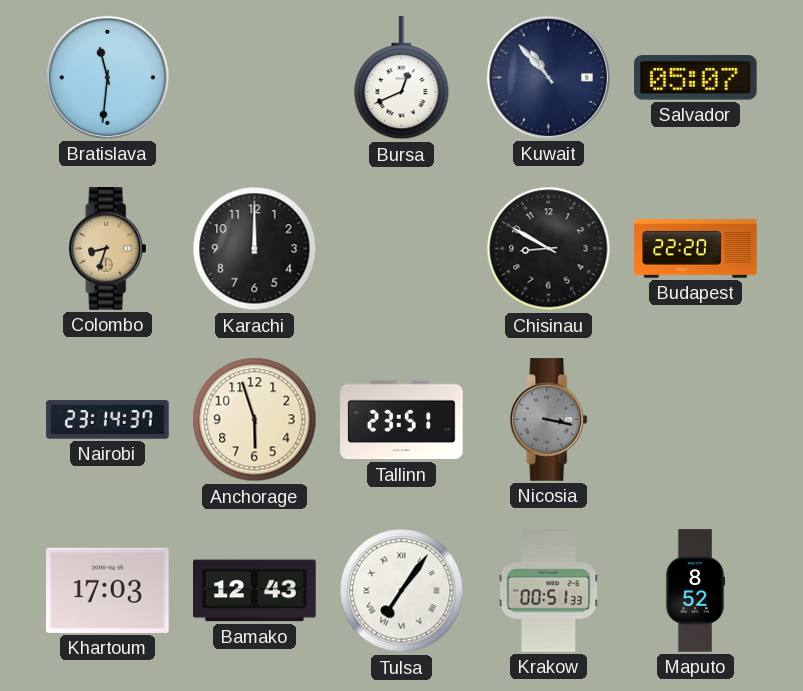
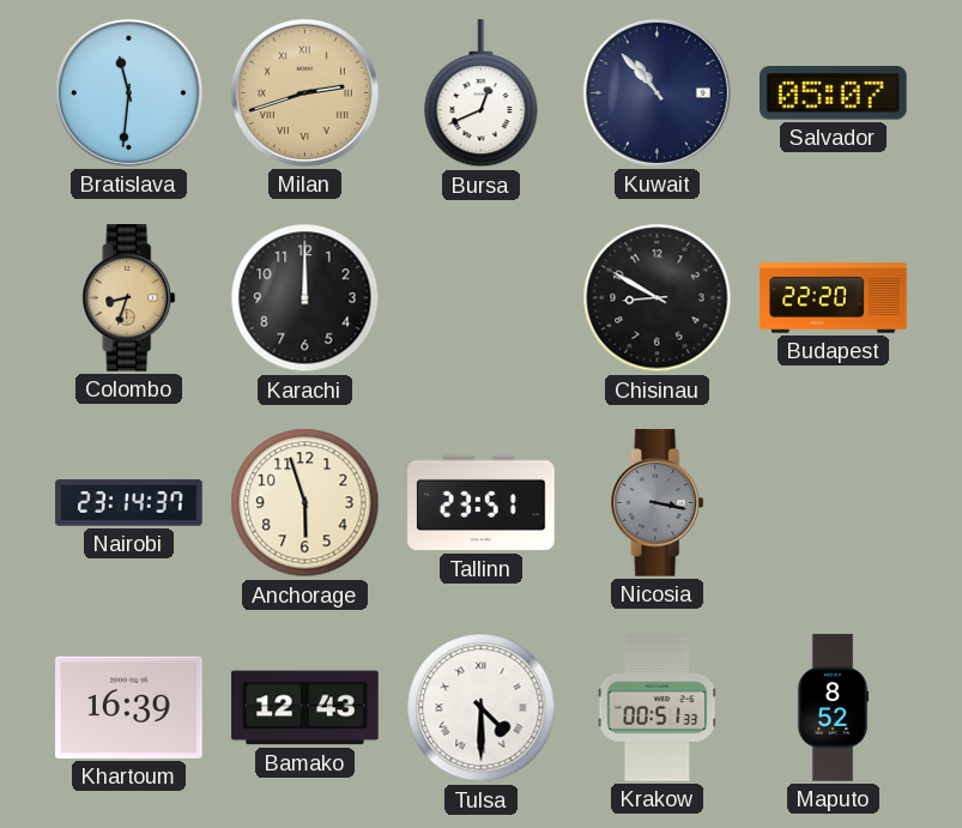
Milan: none -> 2:42 (304, 92)
Khartoum: 17:03 -> 16:39 (129, 707)
Tulsa: 7:06 -> 4:30 (482, 708)
